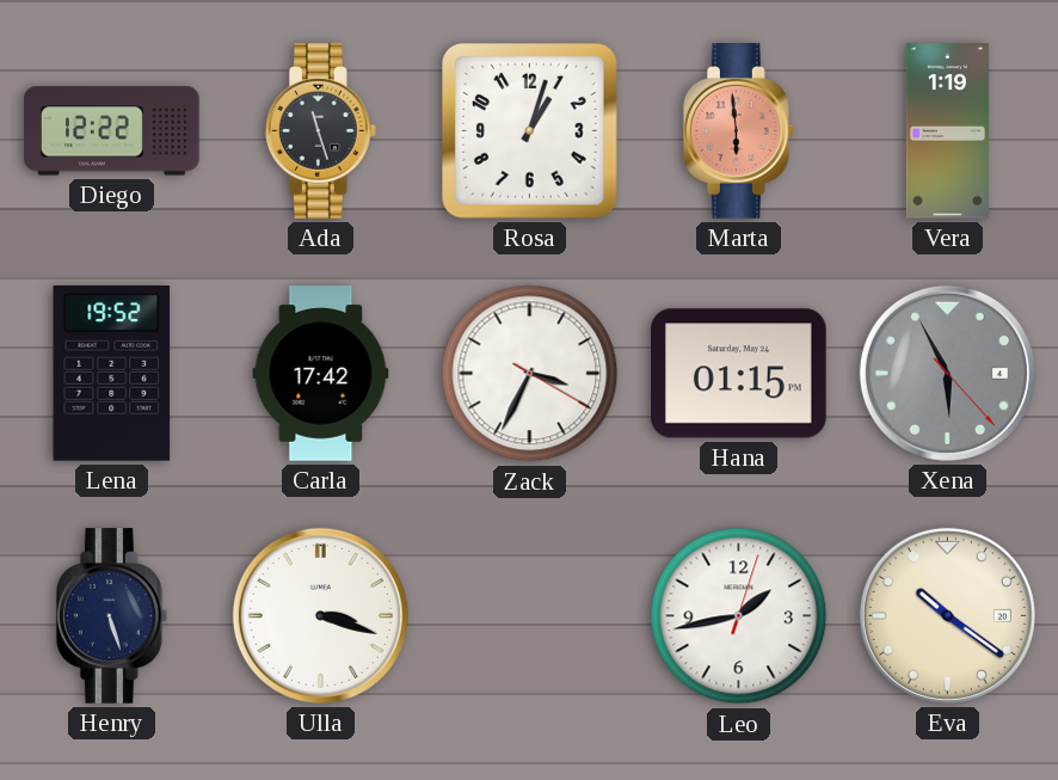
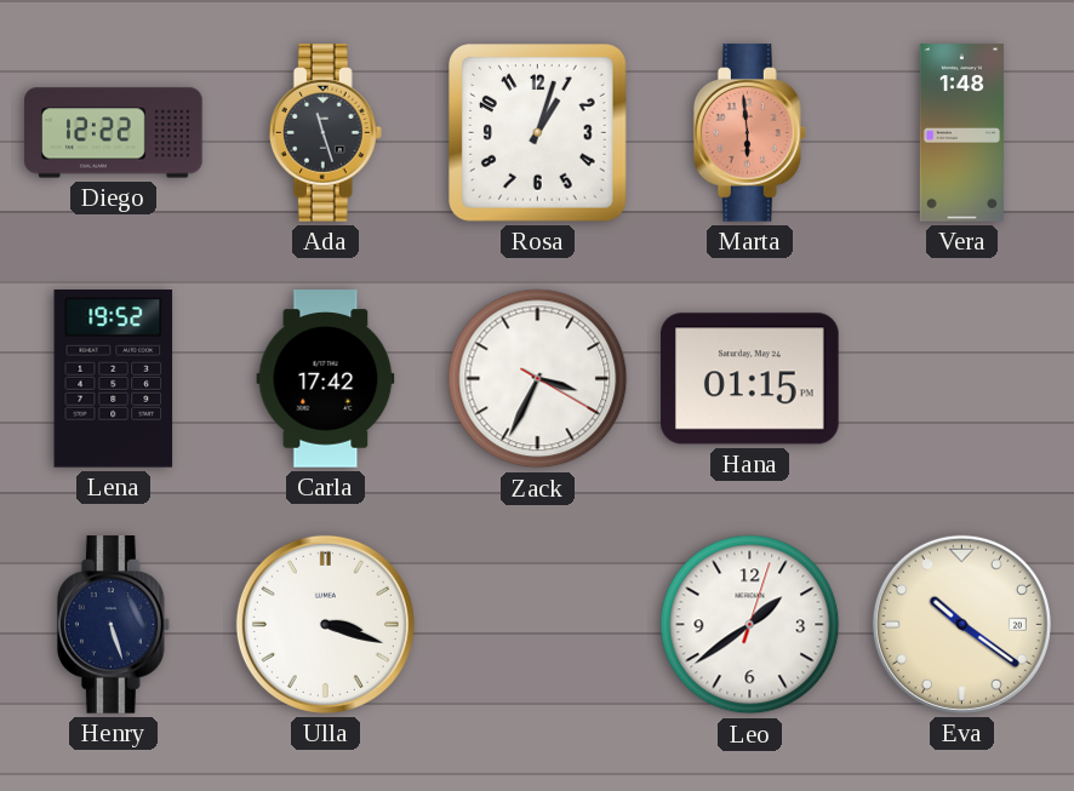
Vera: 1:19 -> 1:48 (961, 133)
Xena: 5:55 -> none (947, 373)
Leo: 1:43 -> 1:39 (750, 625)
